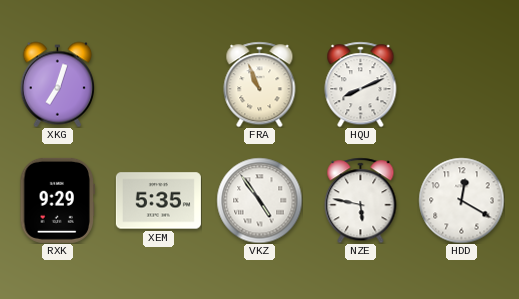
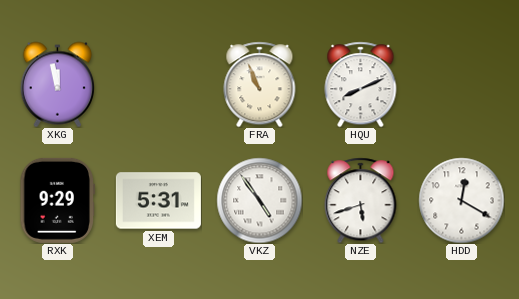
XKG: 7:03 -> 11:58 (57, 84)
XEM: 5:35 -> 5:31 (158, 201)
NZE: 5:47 -> 5:42 (361, 200)
